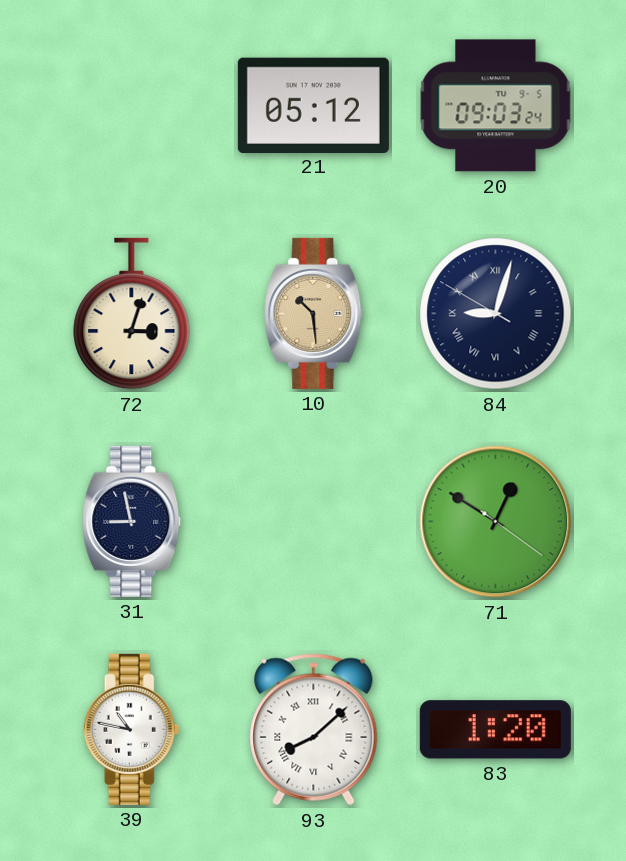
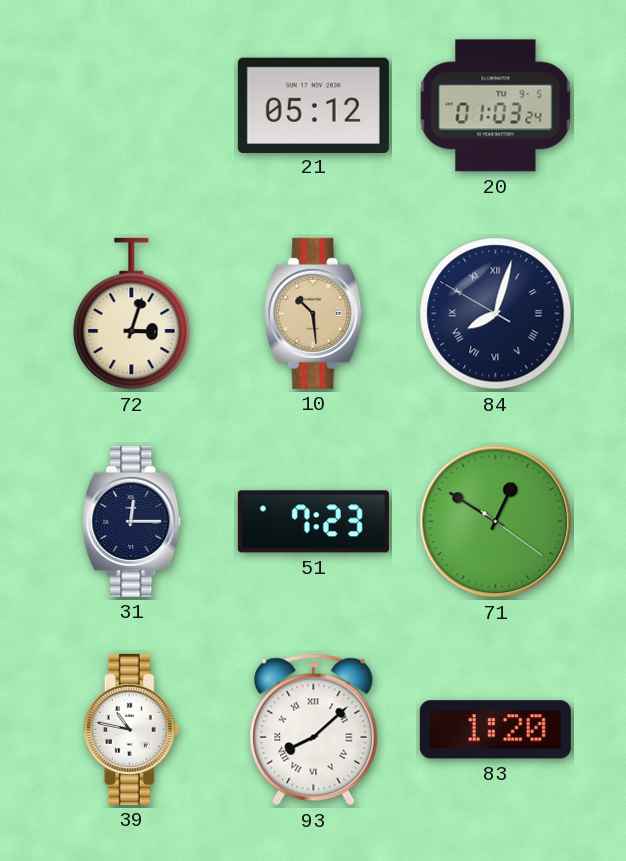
20: 09:03 -> 01:03 (496, 106)
84: 9:02 -> 8:02 (496, 314)
31: 8:58 -> 12:15 (132, 521)
51: none -> 7:23 (313, 522)
